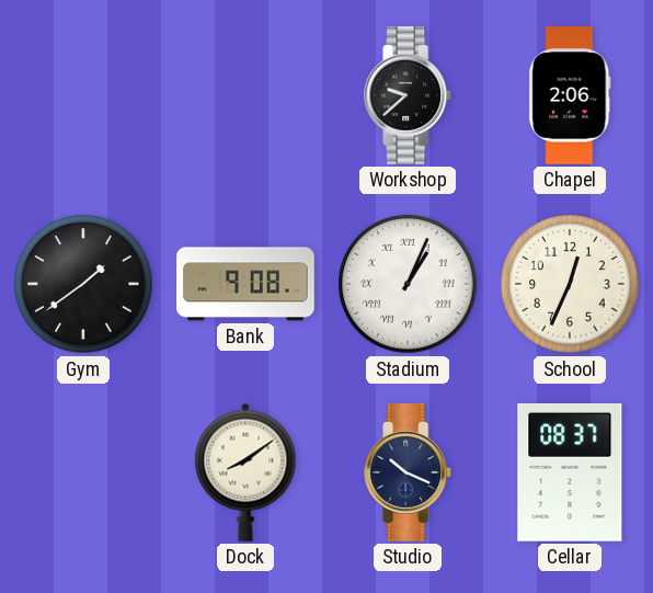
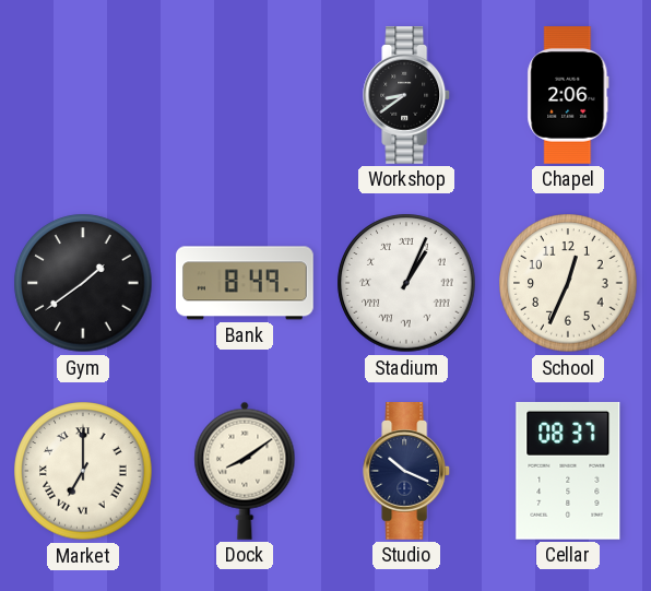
Workshop: 9:38 -> 8:39 (407, 95)
Bank: 9:08 -> 8:49 (246, 283)
Market: none -> 7:00 (83, 471)
